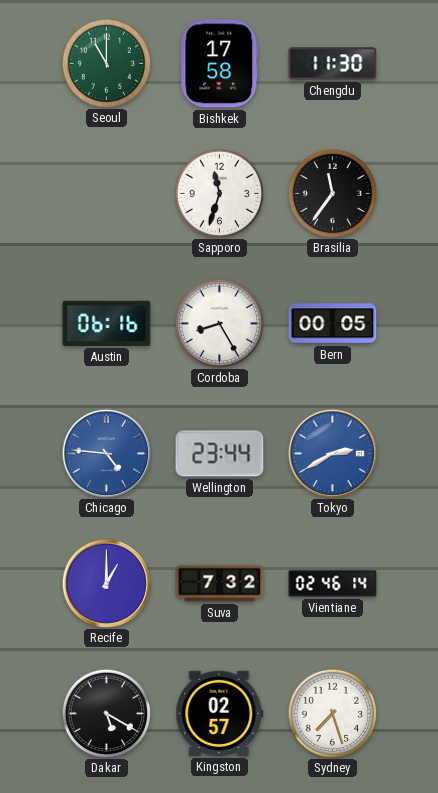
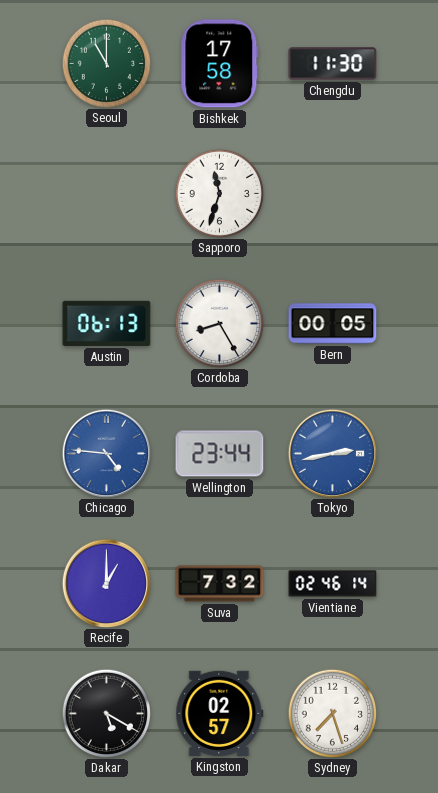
Brasilia: 11:36 -> none (332, 193)
Austin: 06:16 -> 06:13 (107, 323)
Tokyo: 2:40 -> 2:43 (332, 453)
